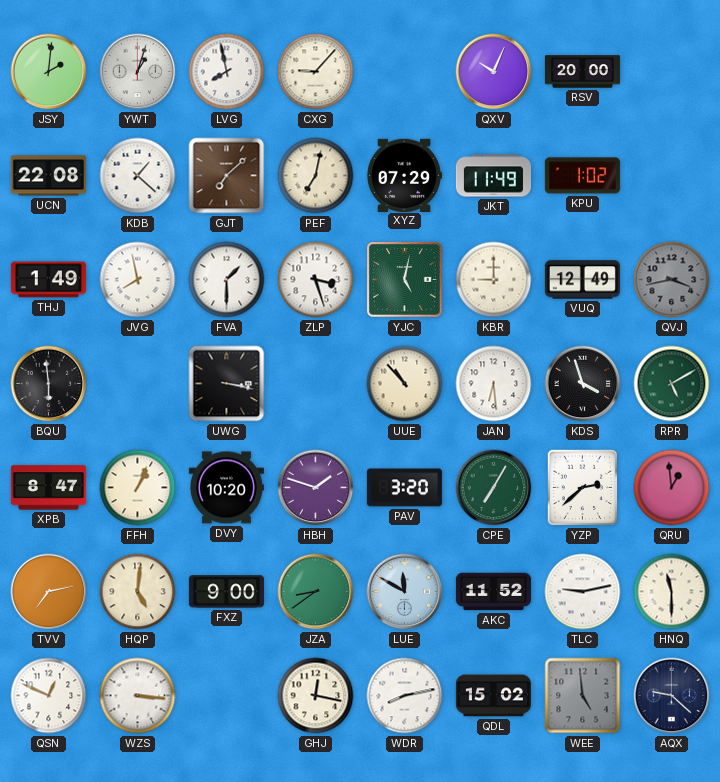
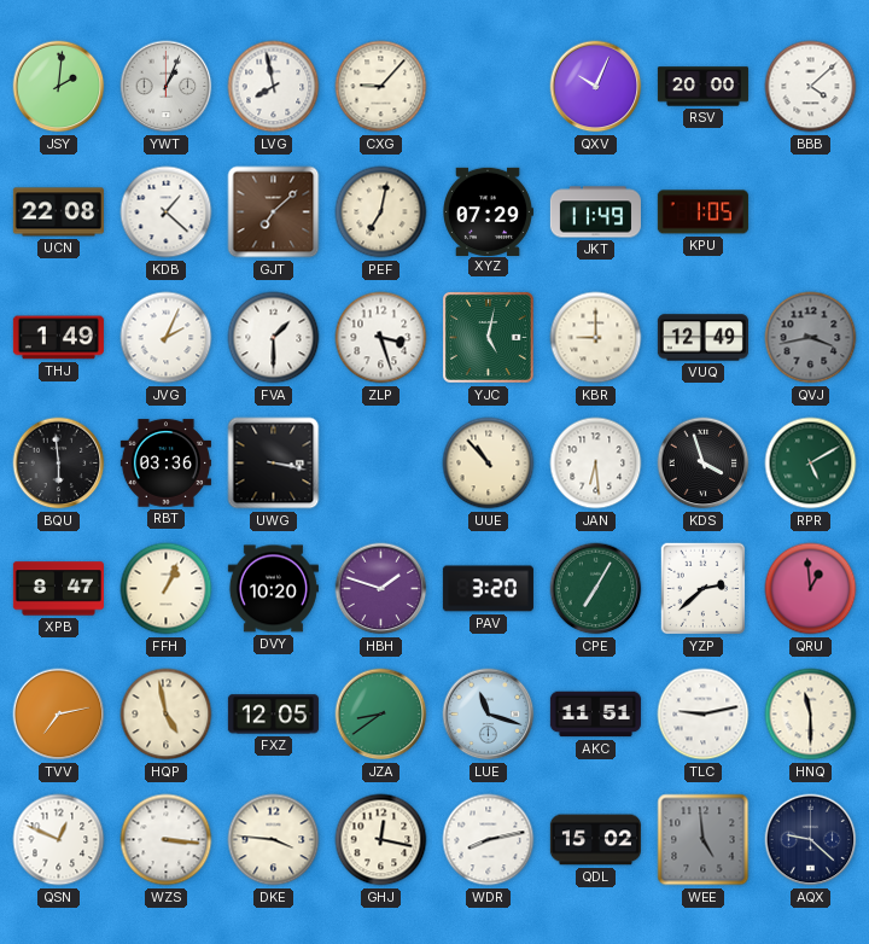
YWT: 1:03 -> 1:04 (167, 87)
BBB: none -> 4:08 (811, 87)
KPU: 1:02 -> 1:05 (702, 212)
JVG: 7:58 -> 2:04 (167, 338)
RBT: none -> 03:36 (165, 464)
HQP: 5:01 -> 4:58 (167, 715)
FXZ: 9:00 -> 12:05 (273, 715)
LUE: 11:50 -> 11:18 (489, 715)
AKC: 11:52 -> 11:51 (595, 715)
DKE: none -> 3:46 (274, 840)
